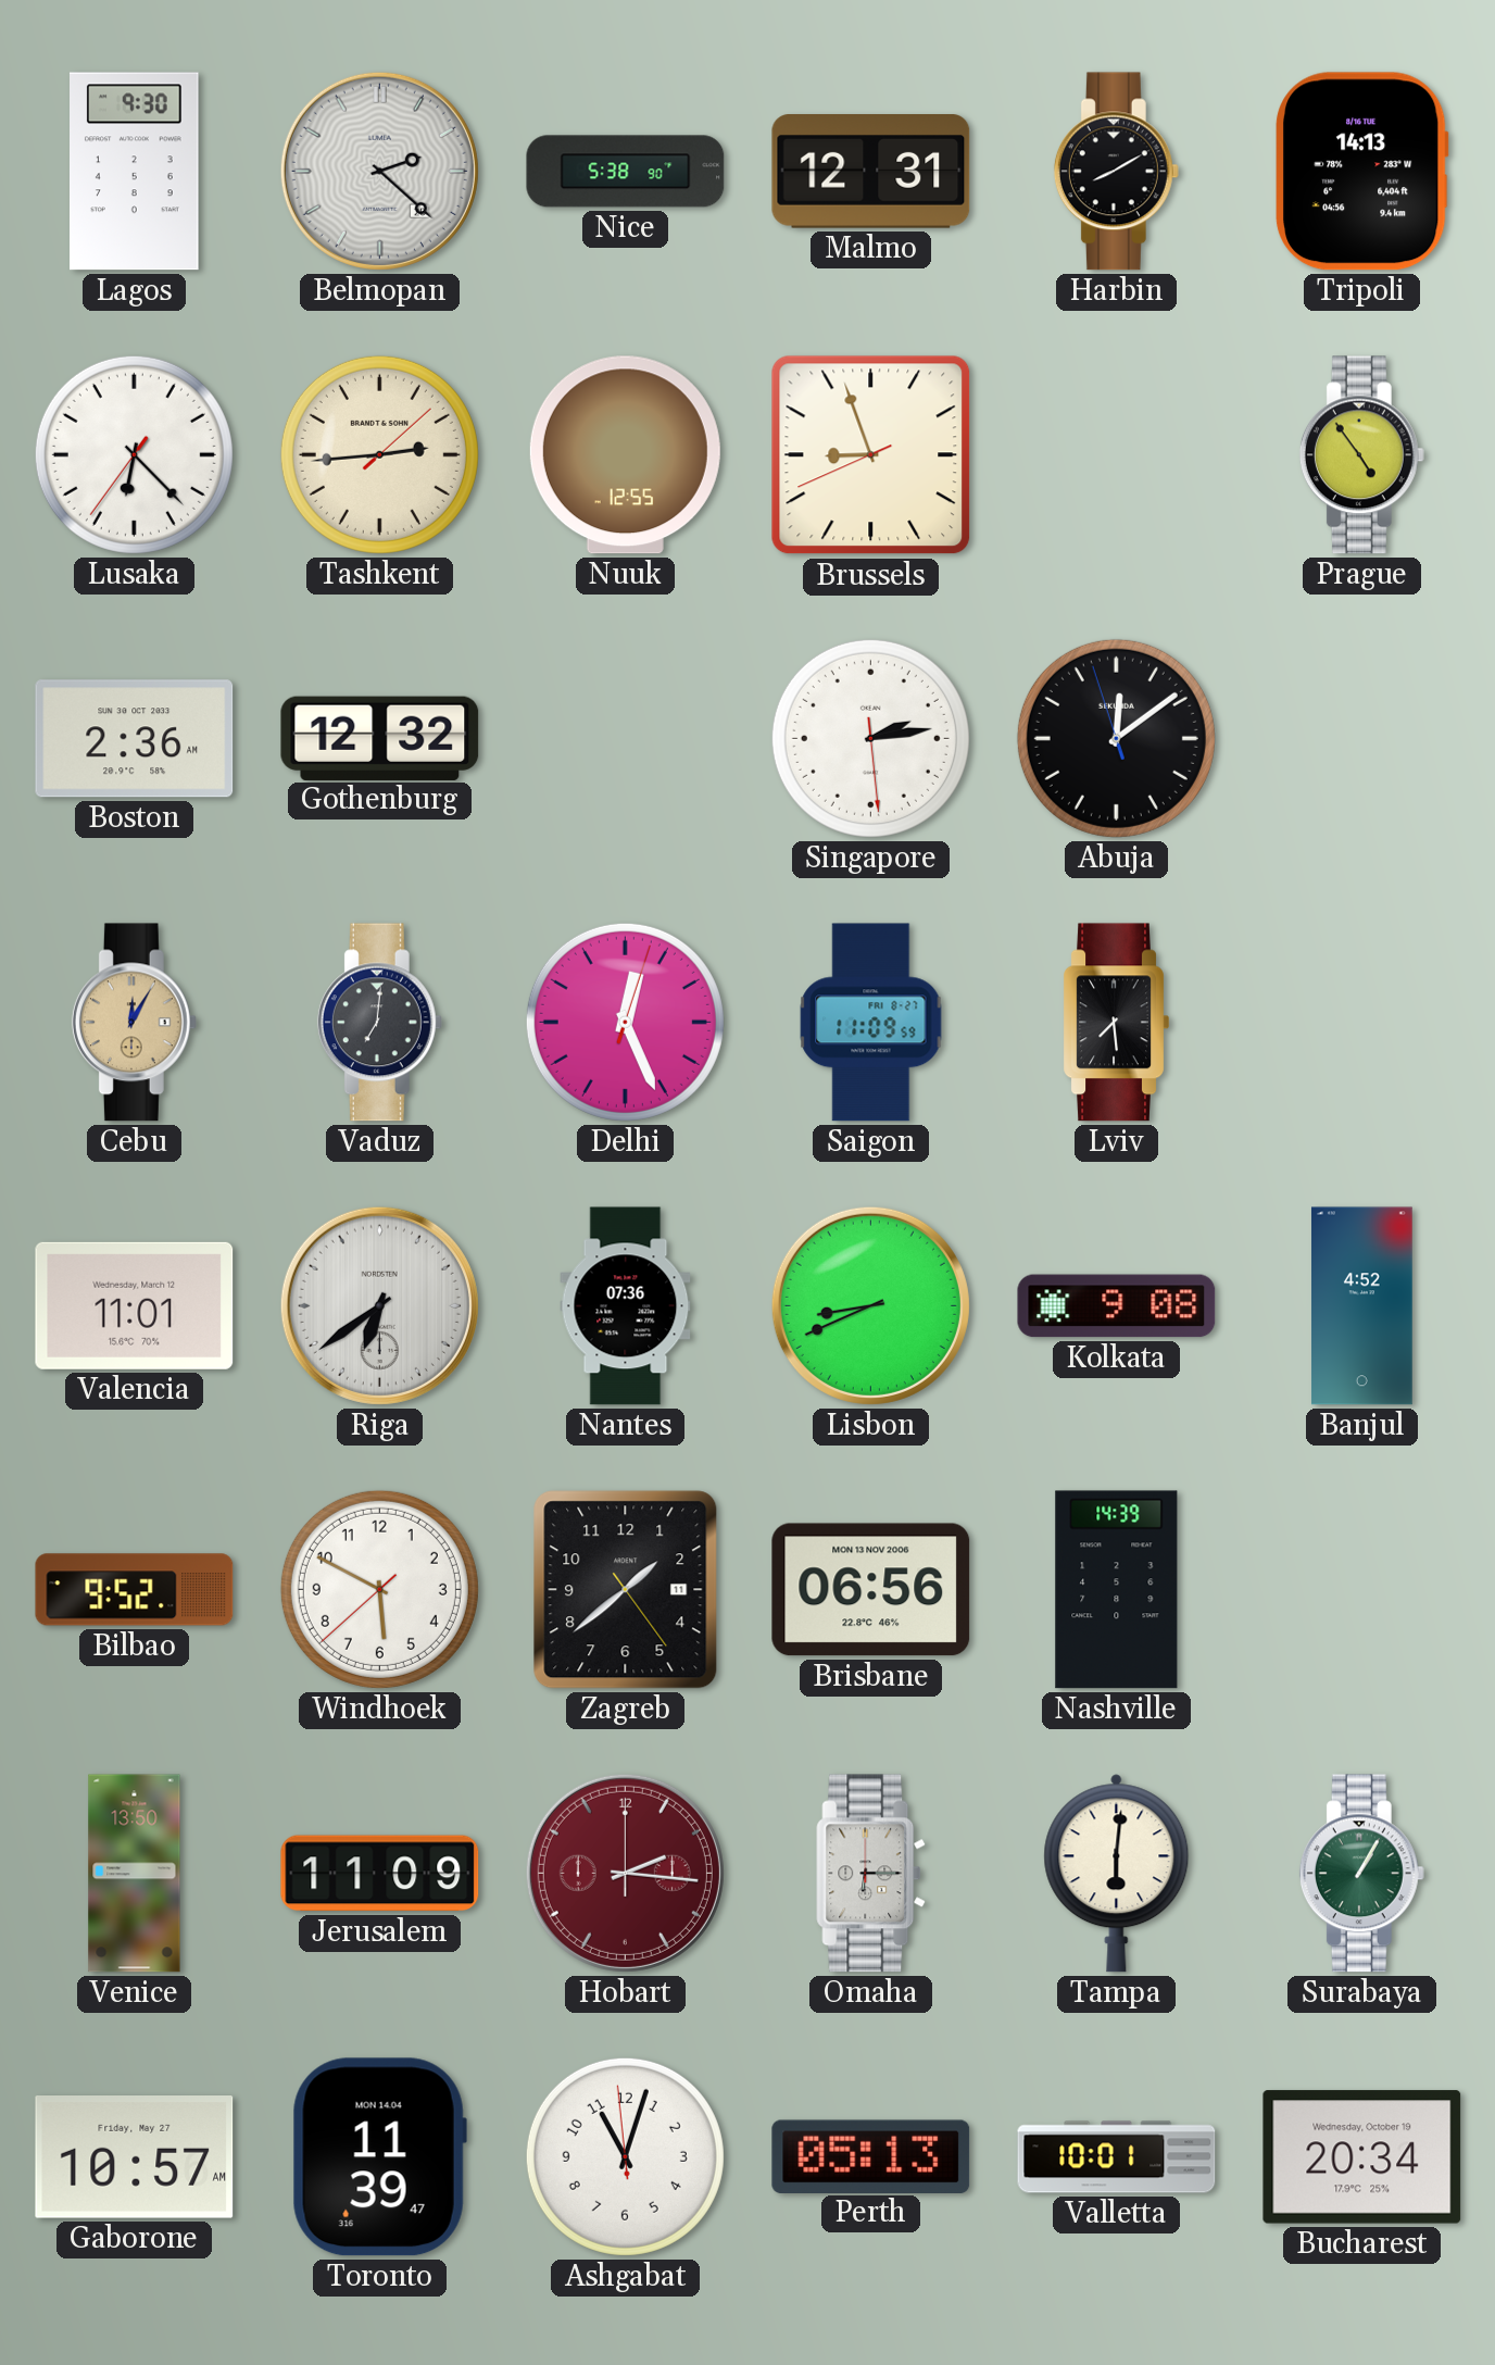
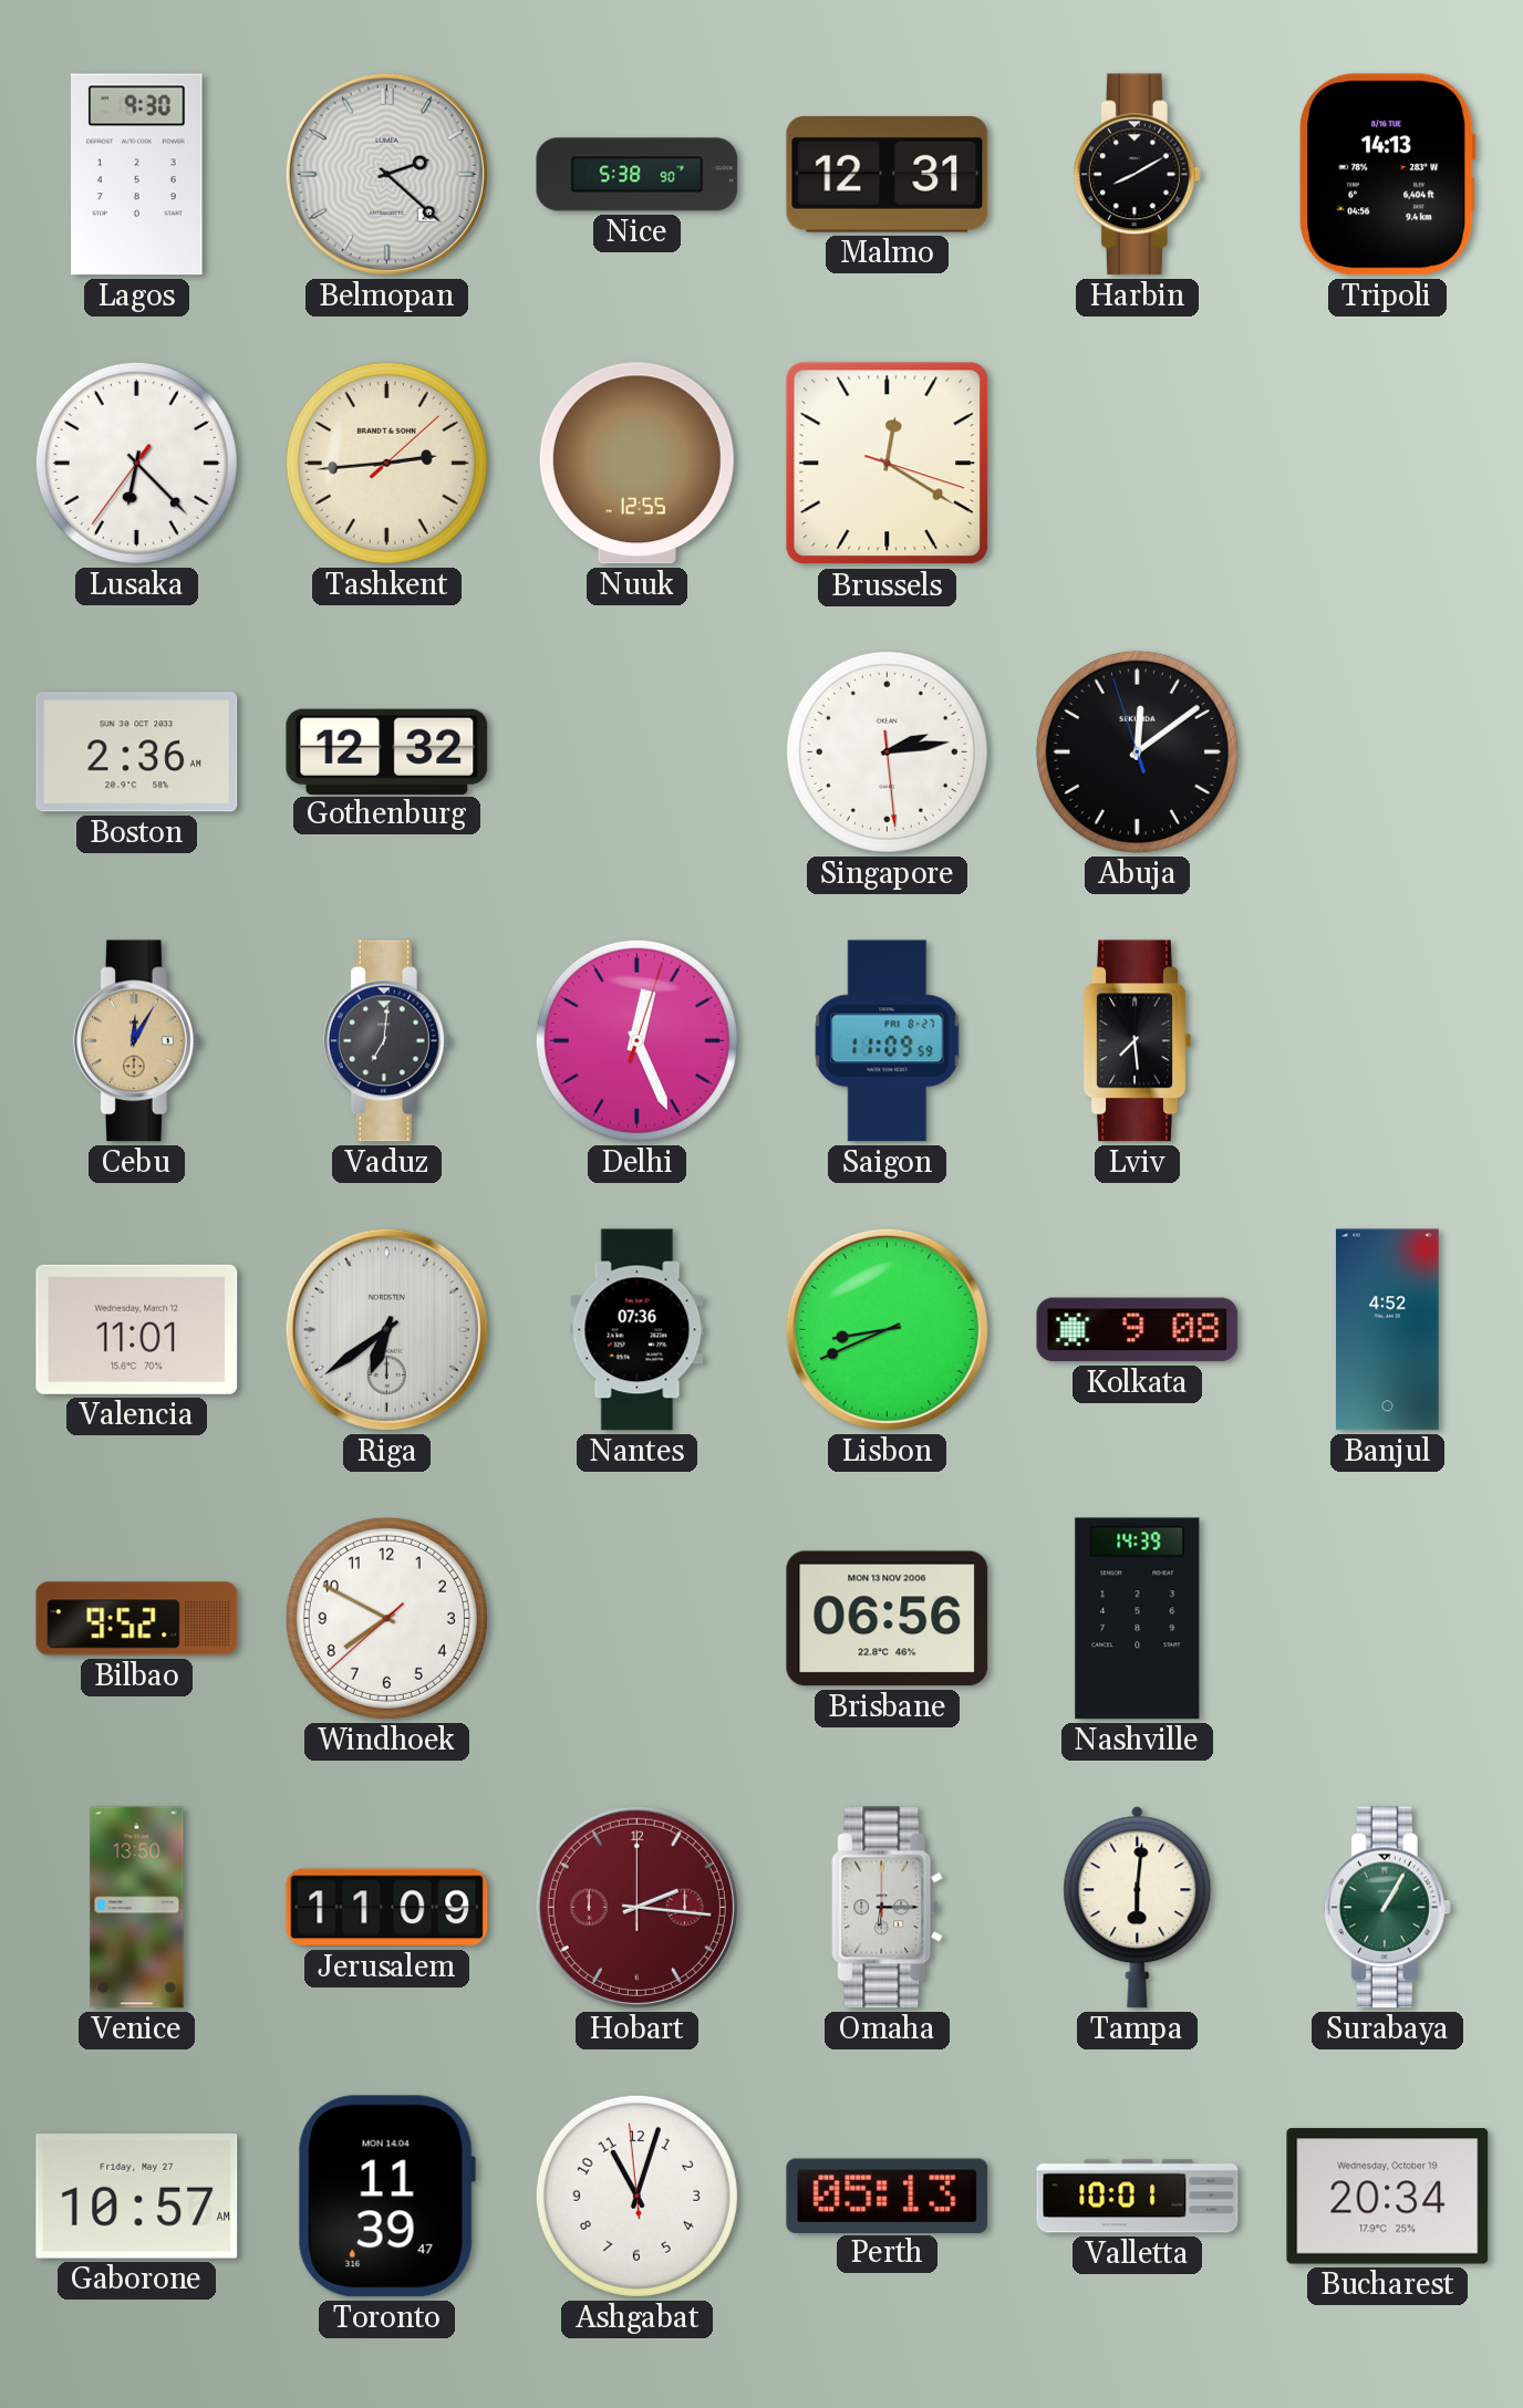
Brussels: 8:56 -> 12:20 (888, 464)
Prague: 4:54 -> none (1361, 455)
Windhoek: 5:49 -> 7:49 (386, 1618)
Zagreb: 1:38 -> none (626, 1590)
